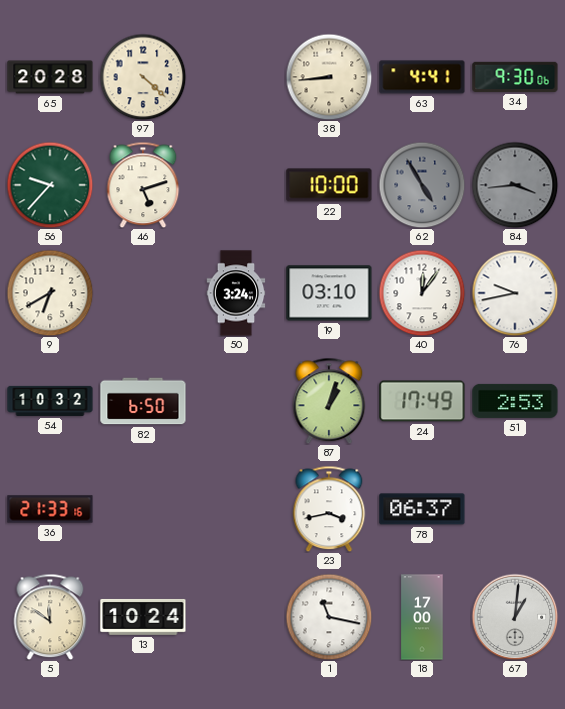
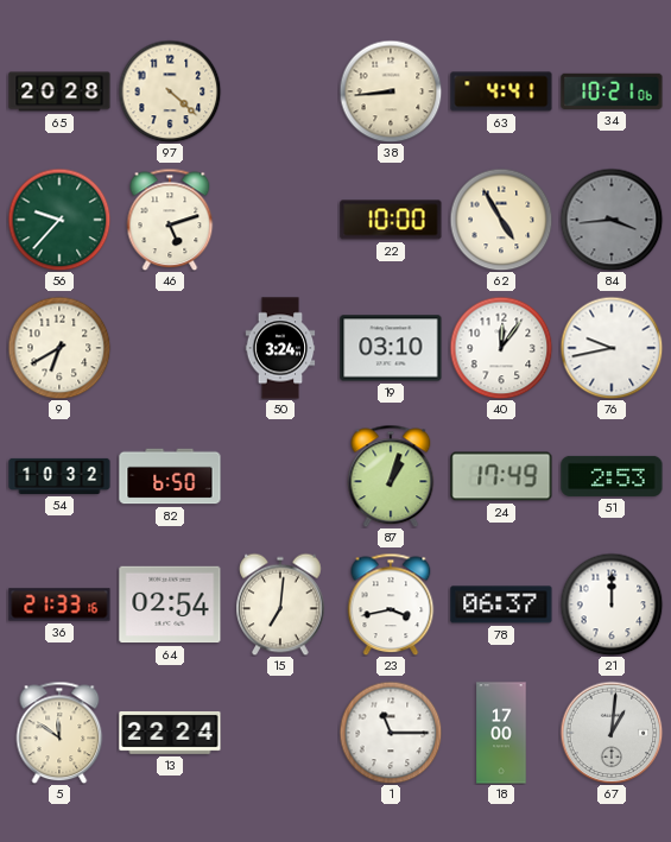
34: 9:30 -> 10:21 (612, 91)
62 dial: grey -> cream (501, 220)
64: none -> 02:54 (170, 604)
15: none -> 7:01 (280, 604)
21: none -> 12:00 (612, 604)
13: 10:24 -> 22:24 (170, 733)
1: 11:17 -> 11:15 (391, 733)
